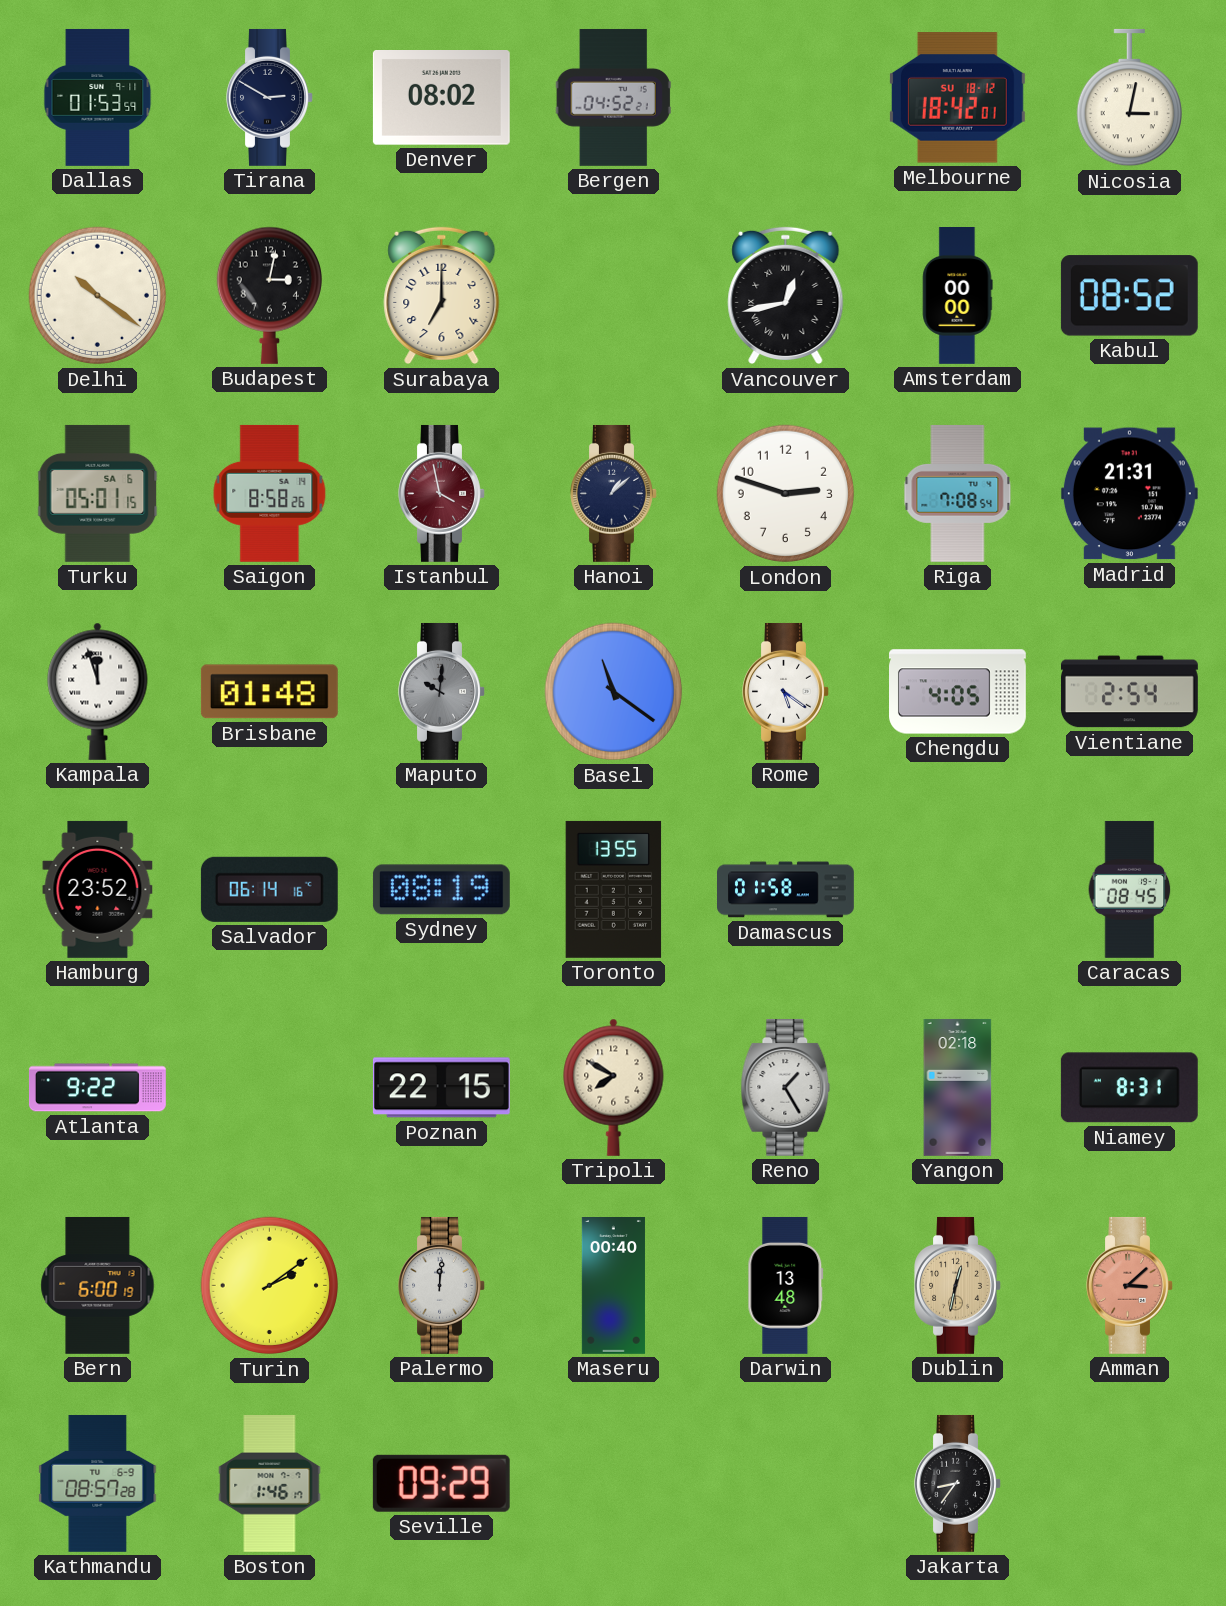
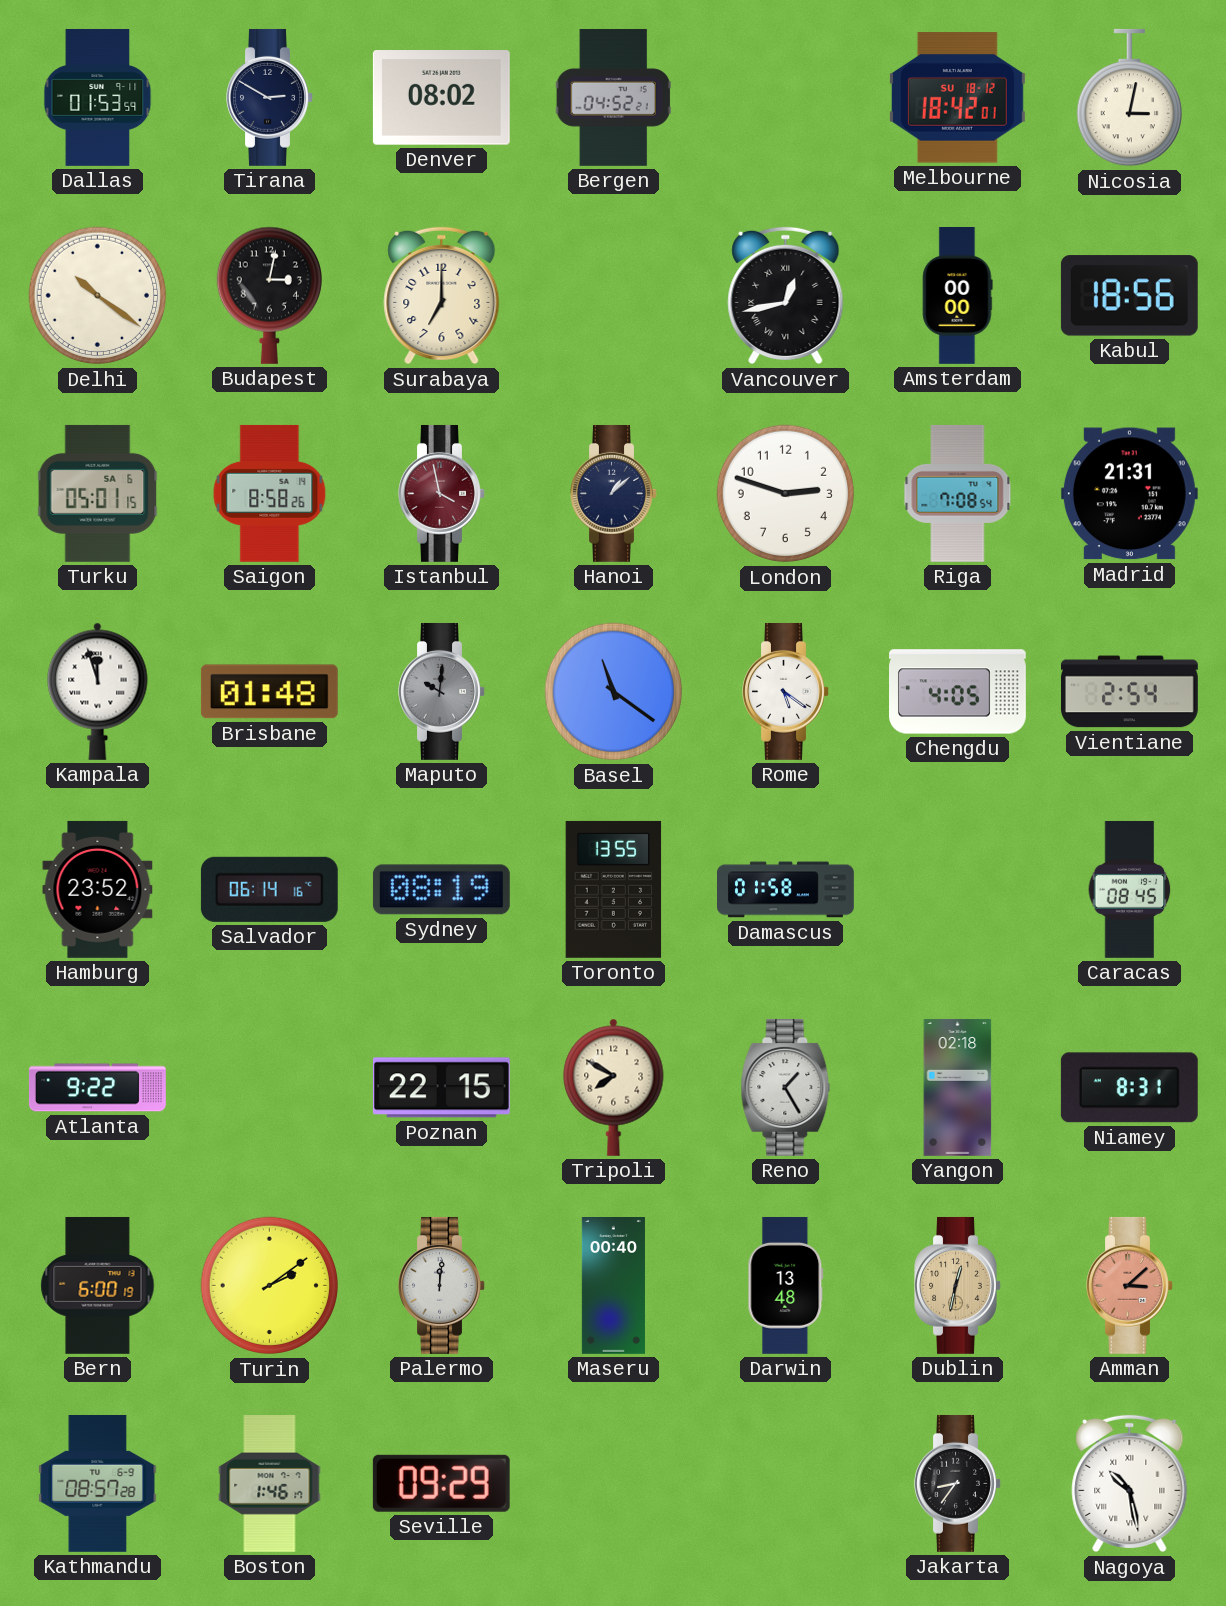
Kabul: 08:52 -> 18:56 (1129, 296)
Nagoya: none -> 10:28 (1130, 1484)
